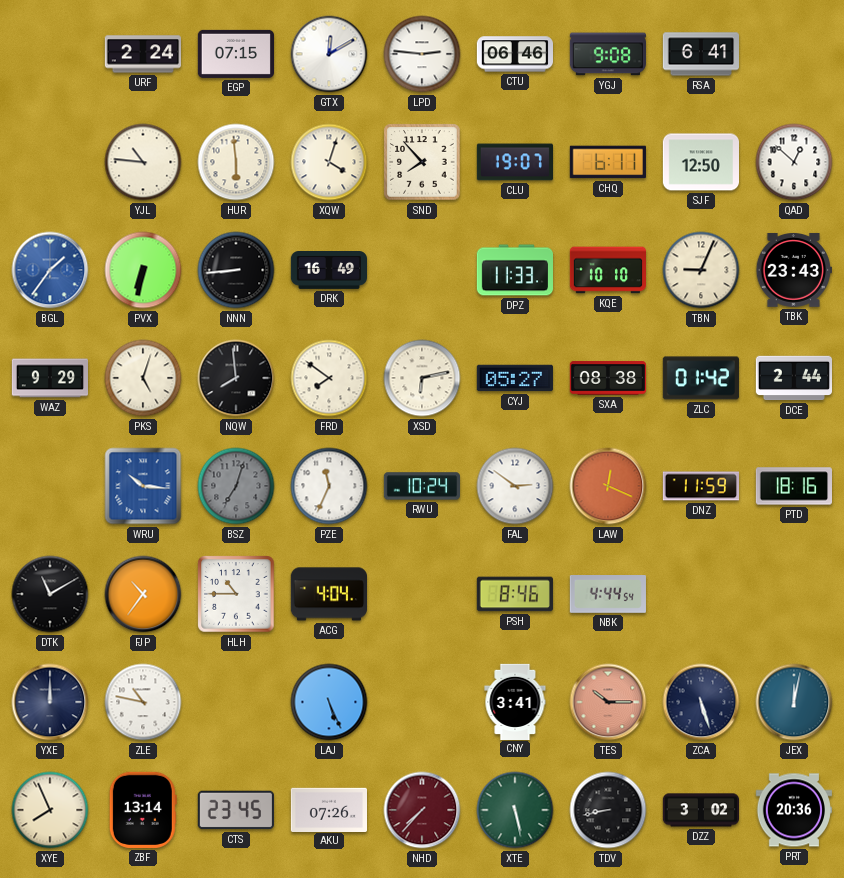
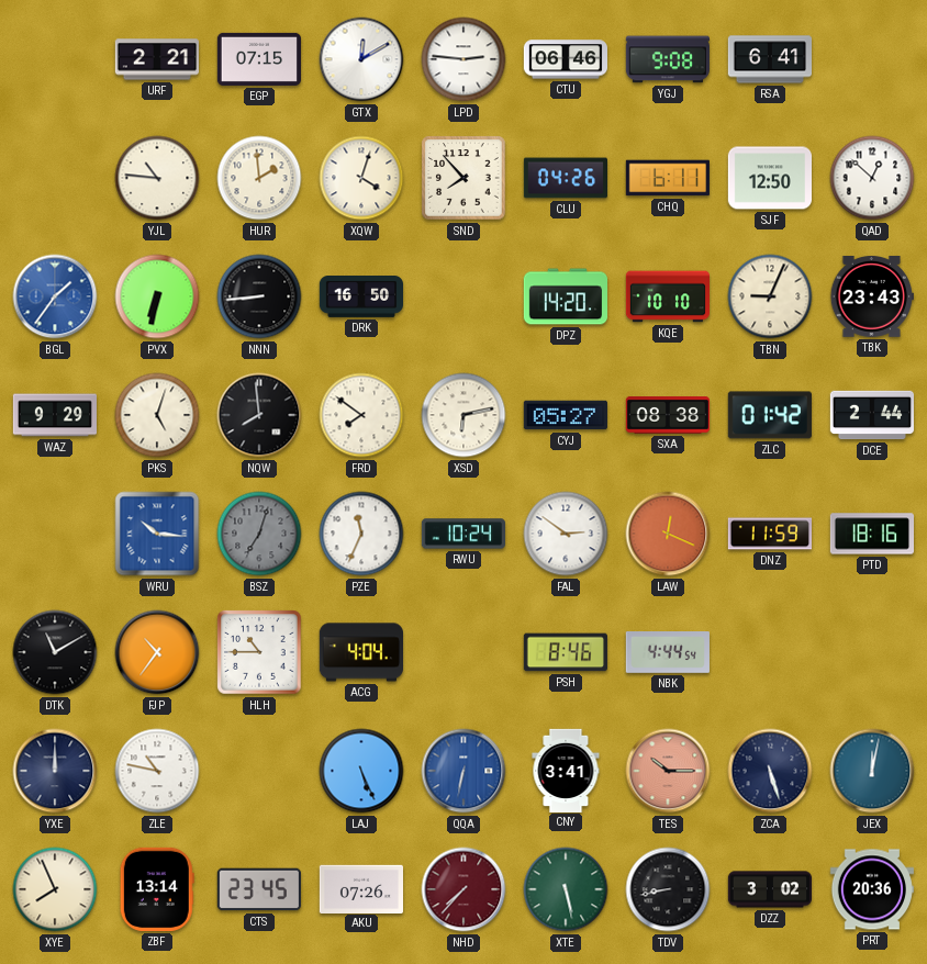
URF: 2:24 -> 2:21 (156, 59)
HUR: 5:59 -> 1:59 (259, 178)
CLU: 19:07 -> 04:26 (565, 178)
DRK: 16:49 -> 16:50 (360, 298)
DPZ: 11:33 -> 14:20 (565, 296)
QQA: none -> 6:32 (463, 771)
